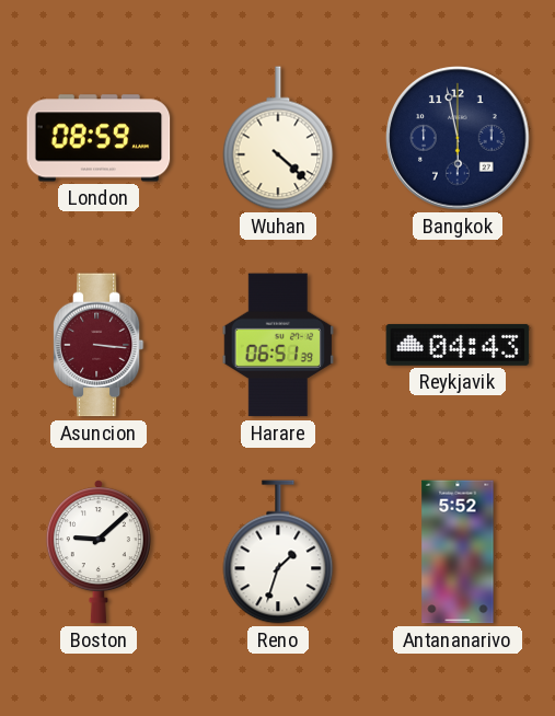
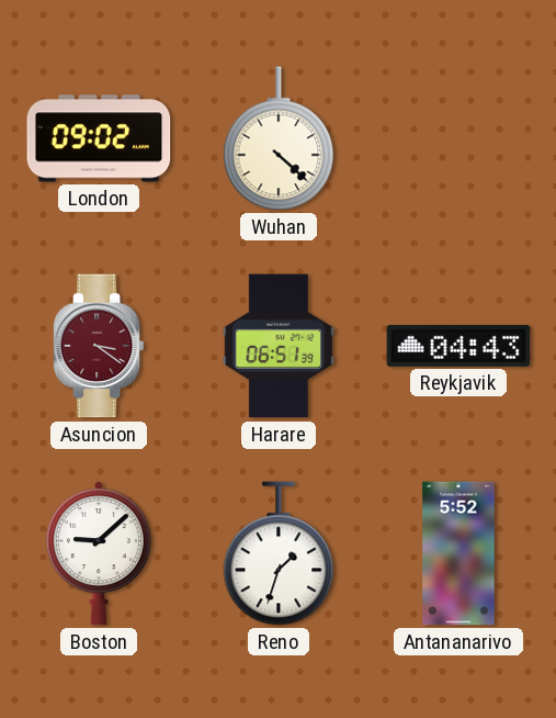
London: 08:59 -> 09:02 (99, 138)
Bangkok: 5:58 -> none (458, 138)
Asuncion: 3:16 -> 3:21 (99, 346)
